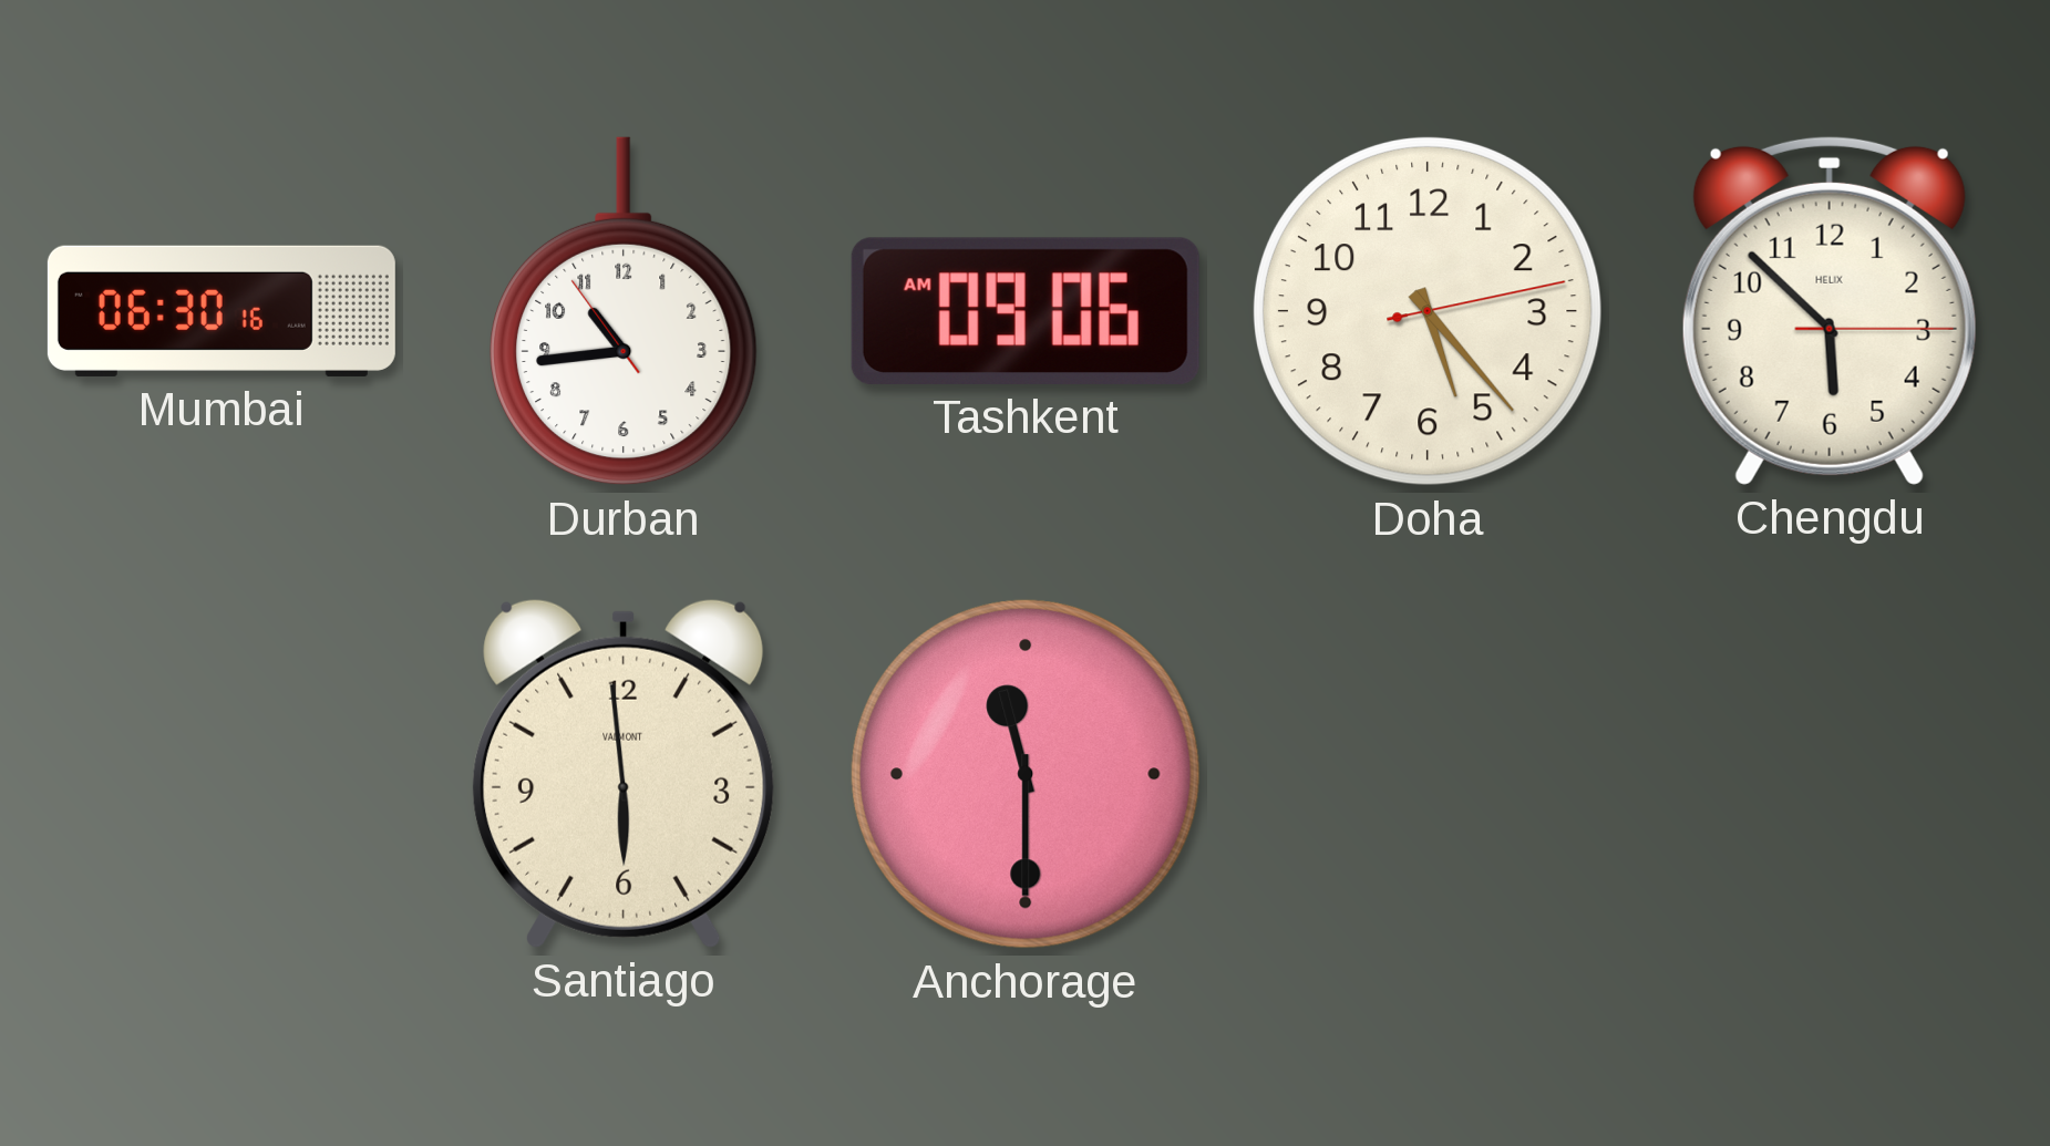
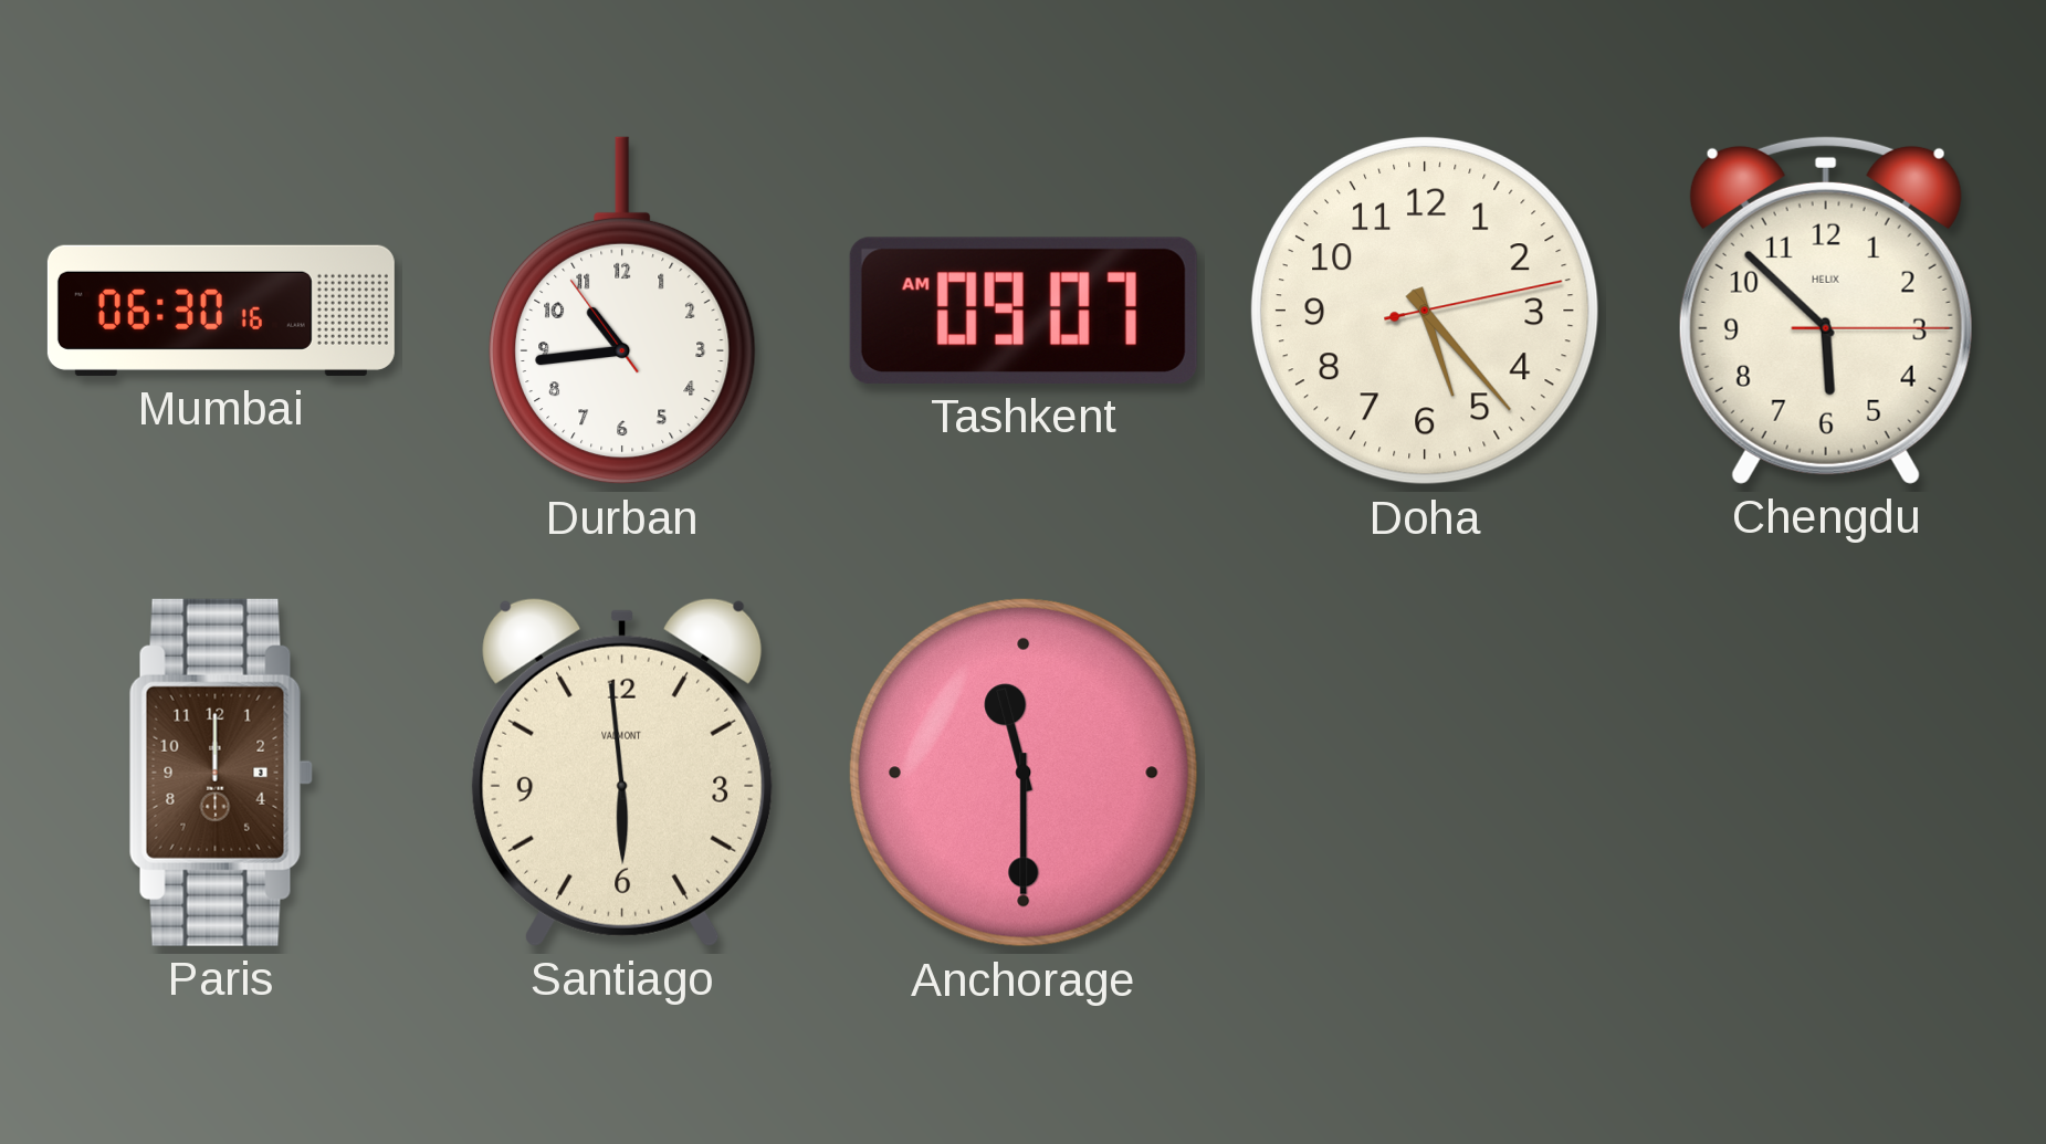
Tashkent: 09:06 -> 09:07 (1024, 311)
Paris: none -> 12:00 (221, 773)
